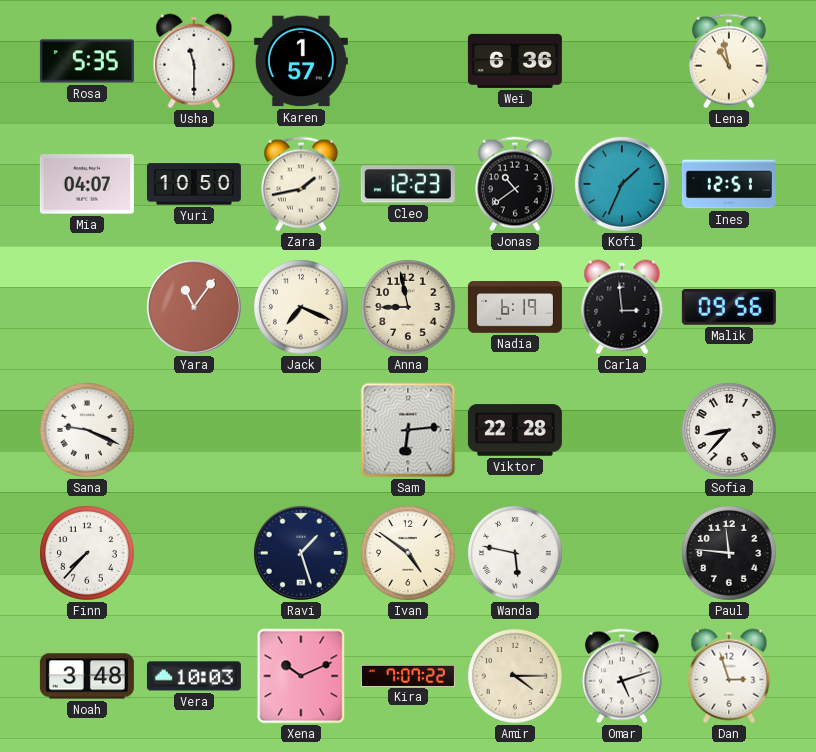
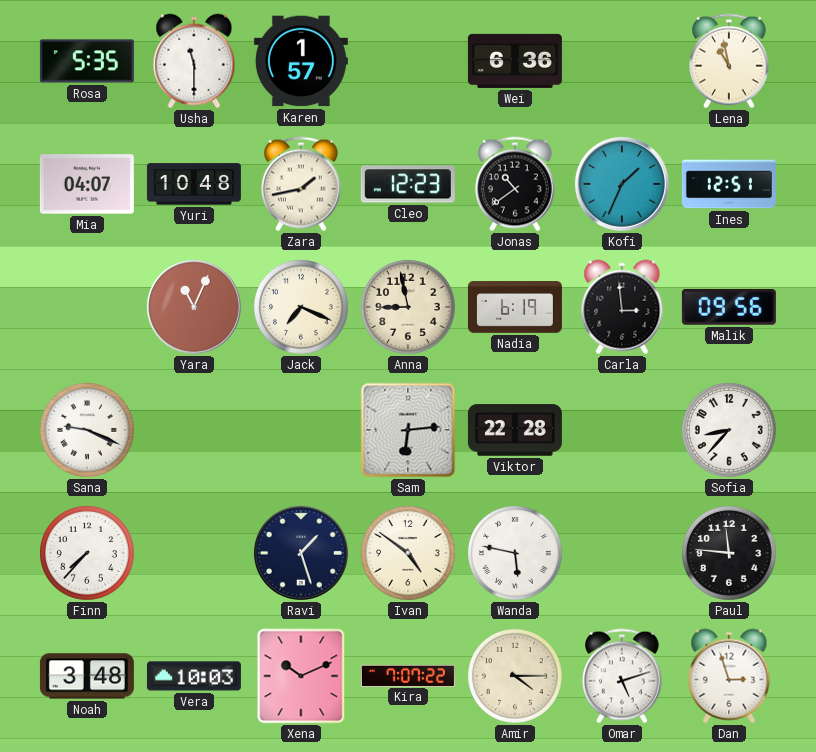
Yuri: 10:50 -> 10:48 (194, 184)
Yara: 11:06 -> 11:04 (194, 307)
